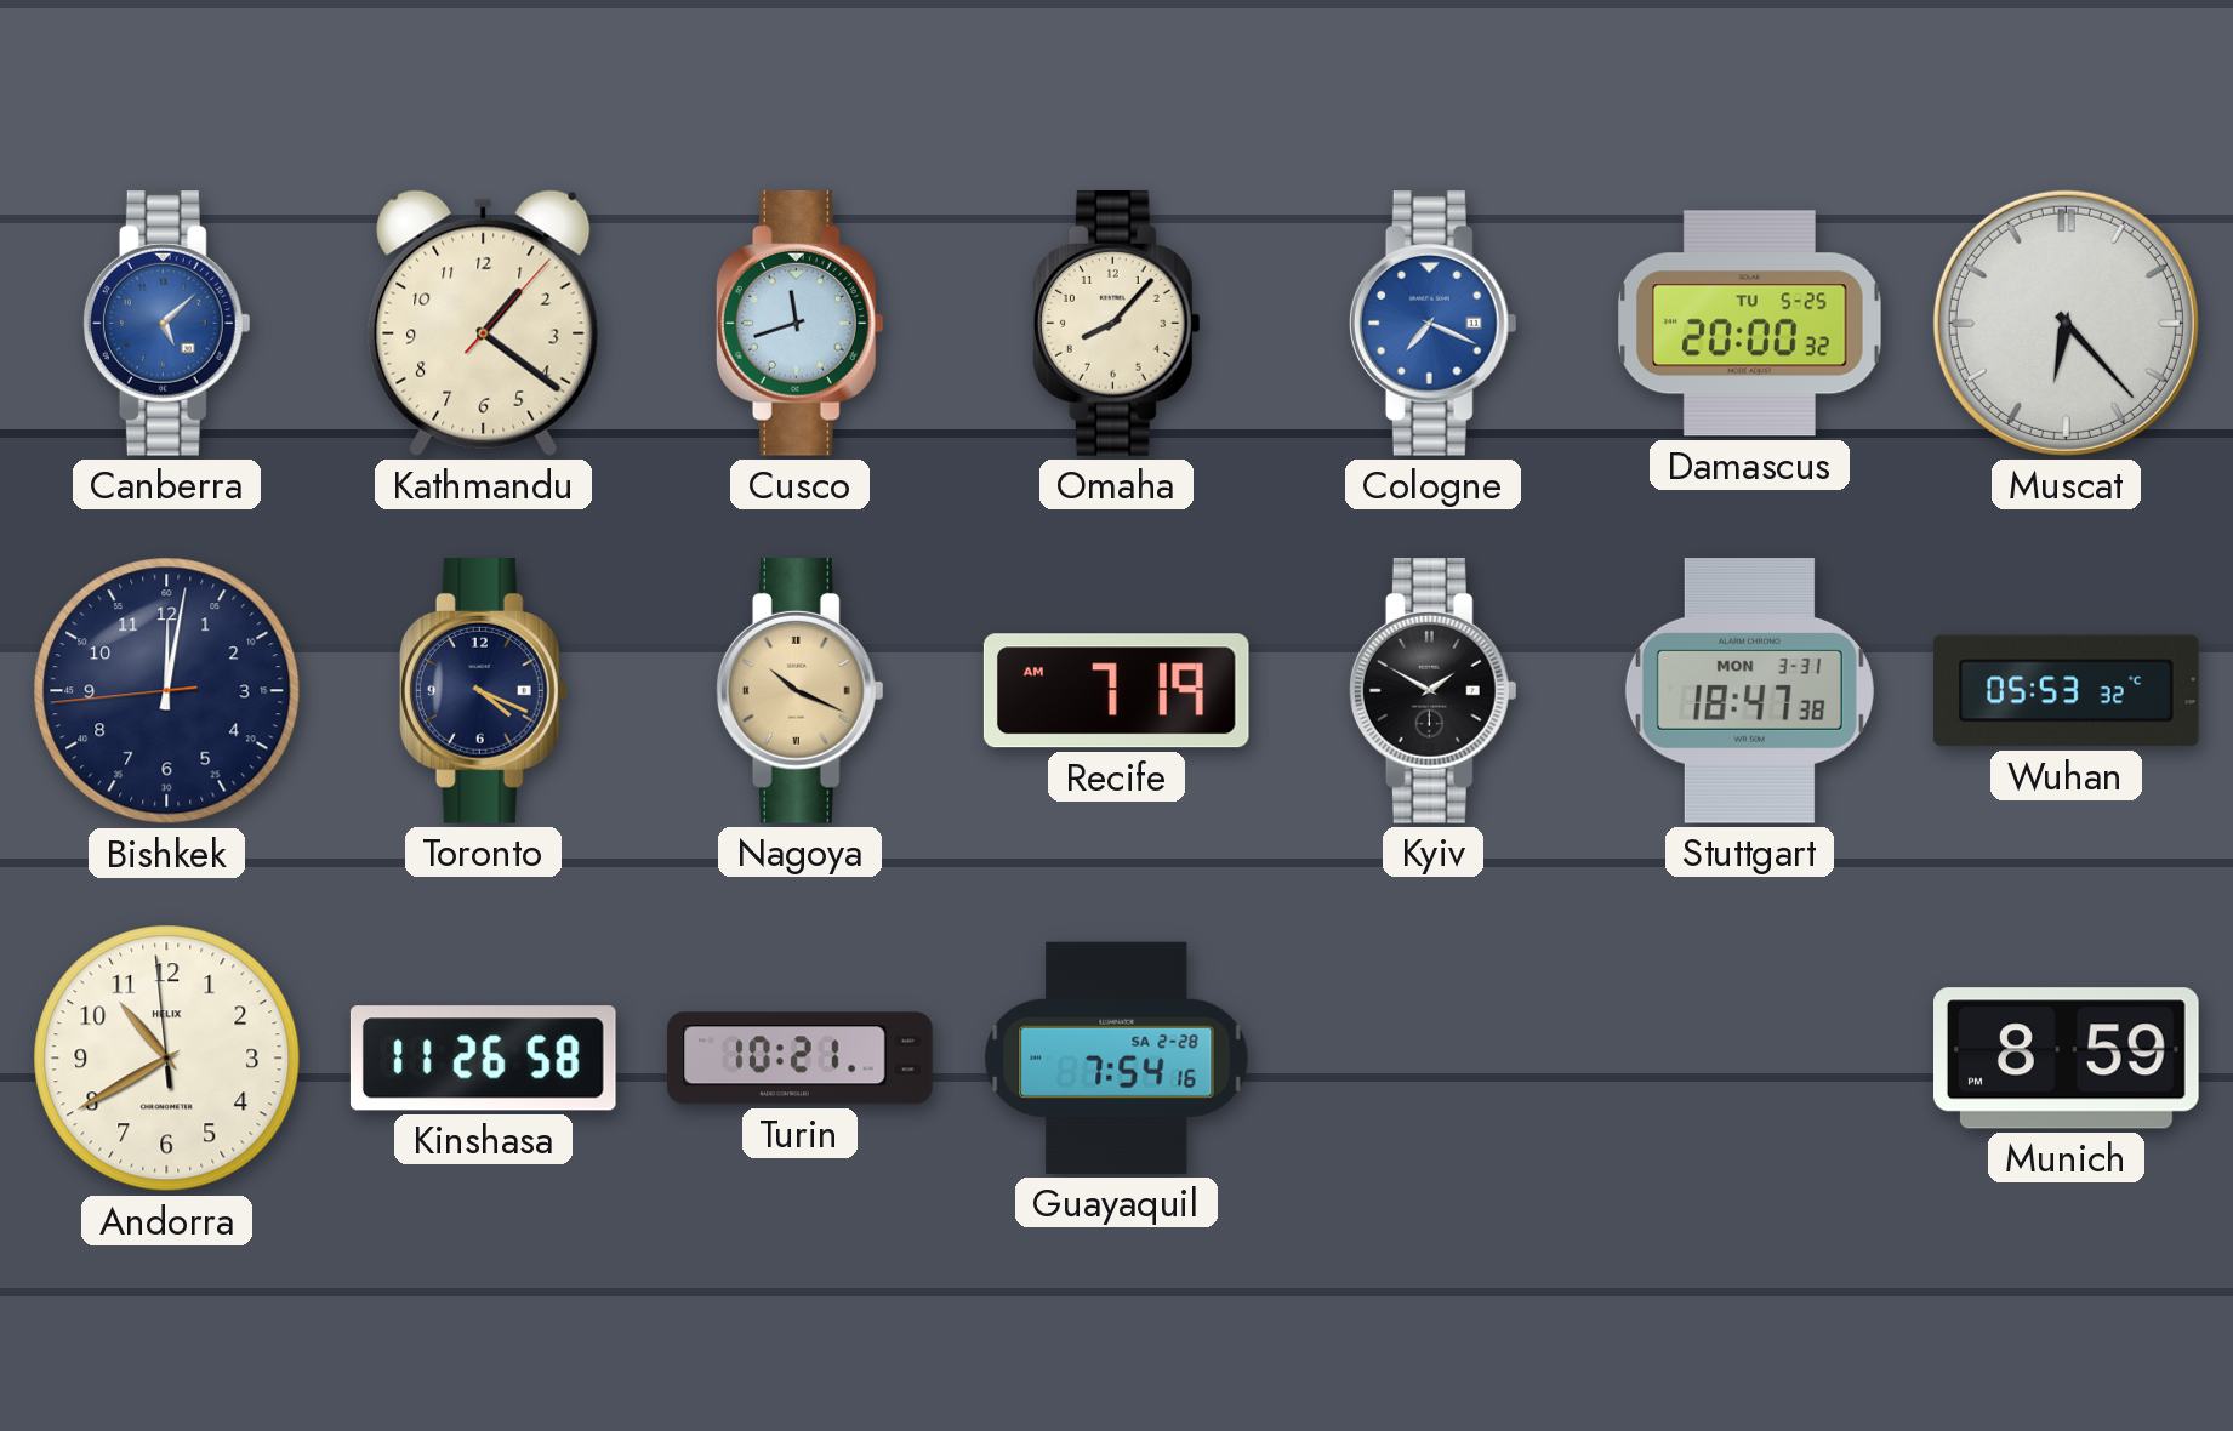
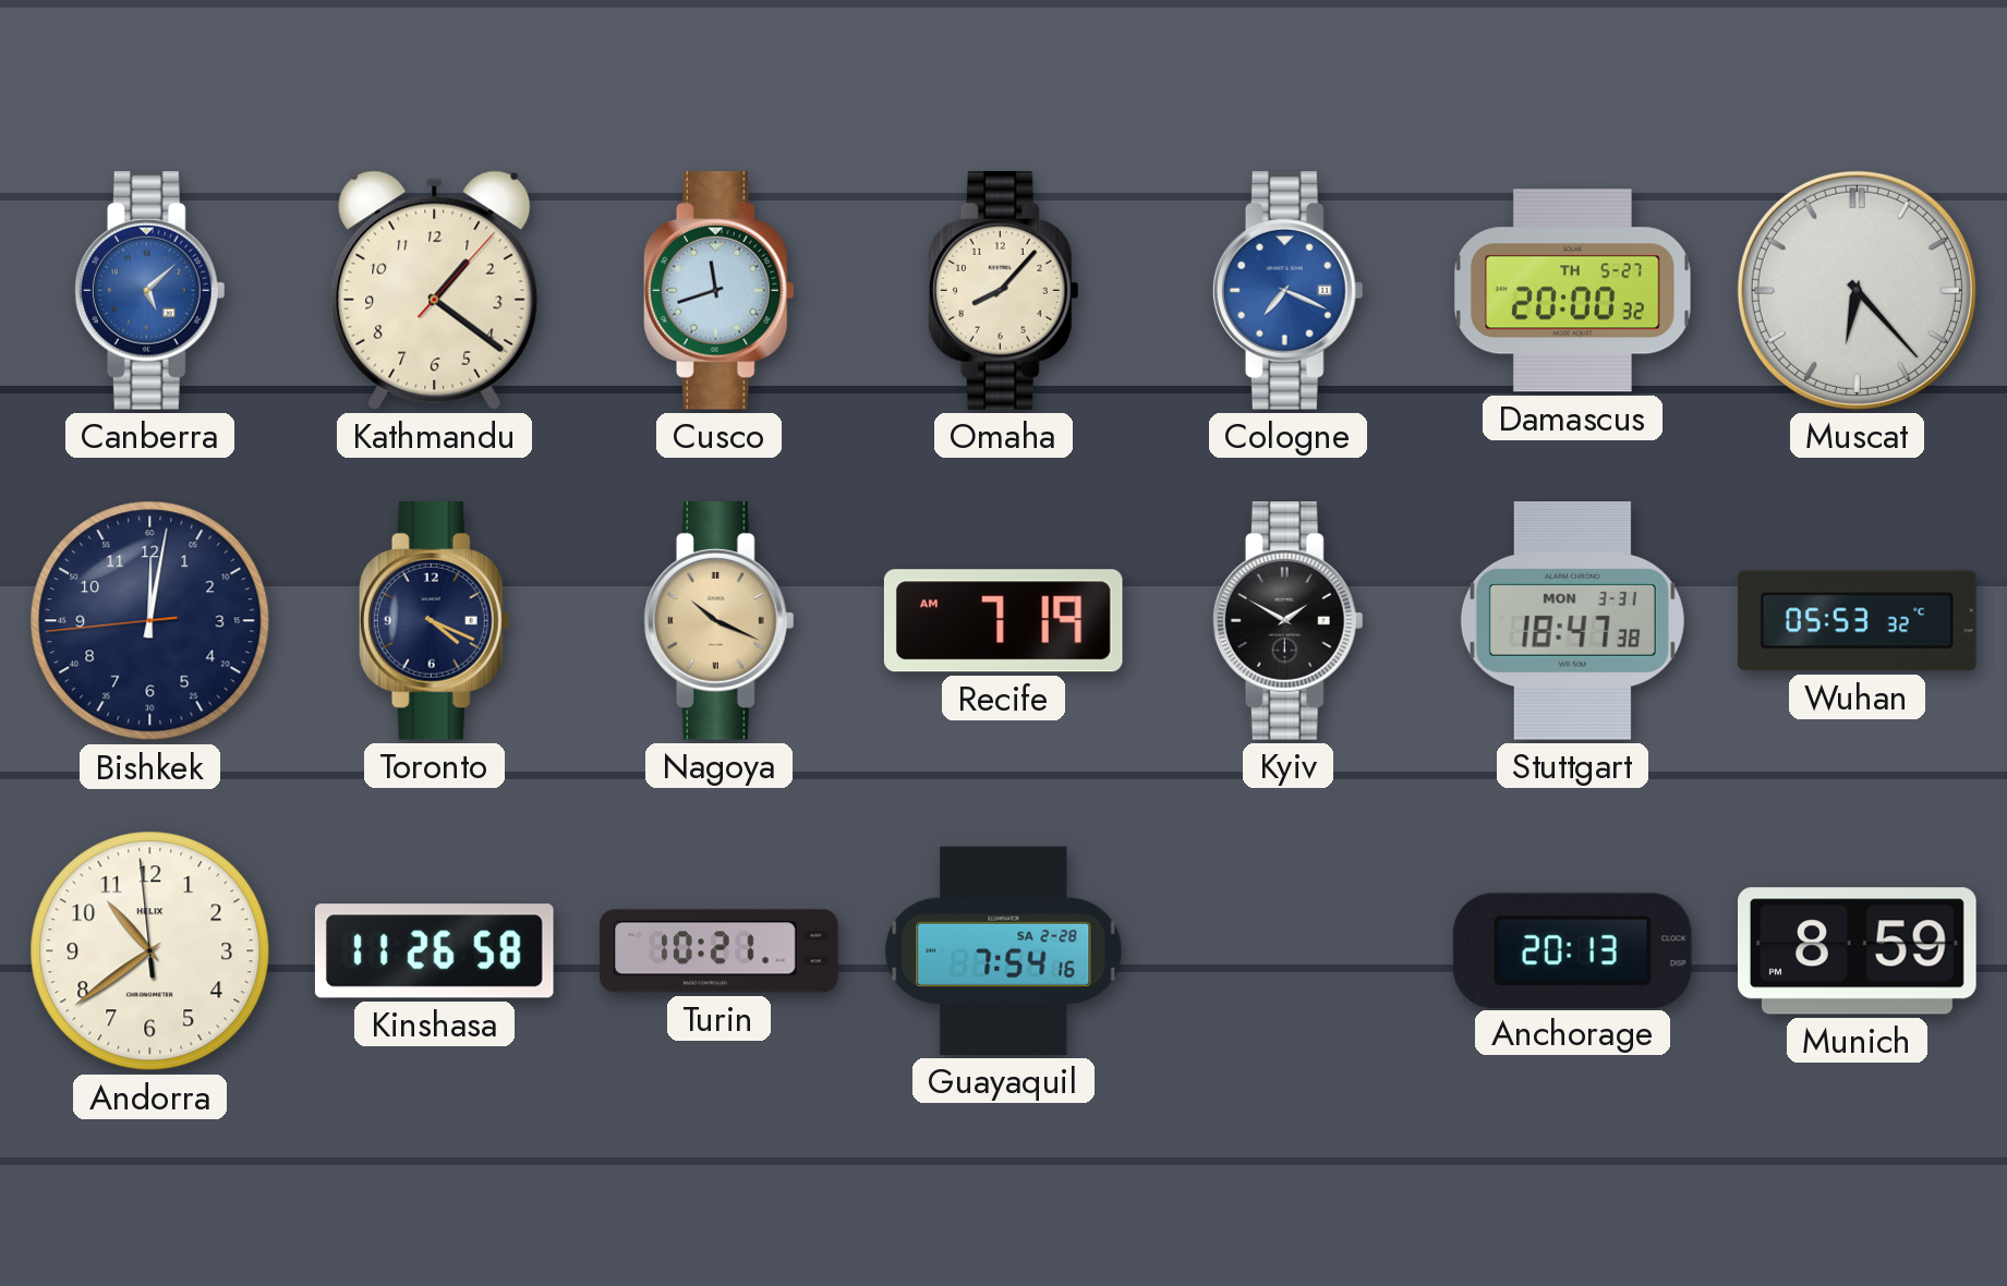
Damascus date: TU 5-25 -> TH 5-27 (1573, 291)
Andorra: 10:39 -> 10:38 (150, 951)
Anchorage: none -> 20:13 (1572, 950)
